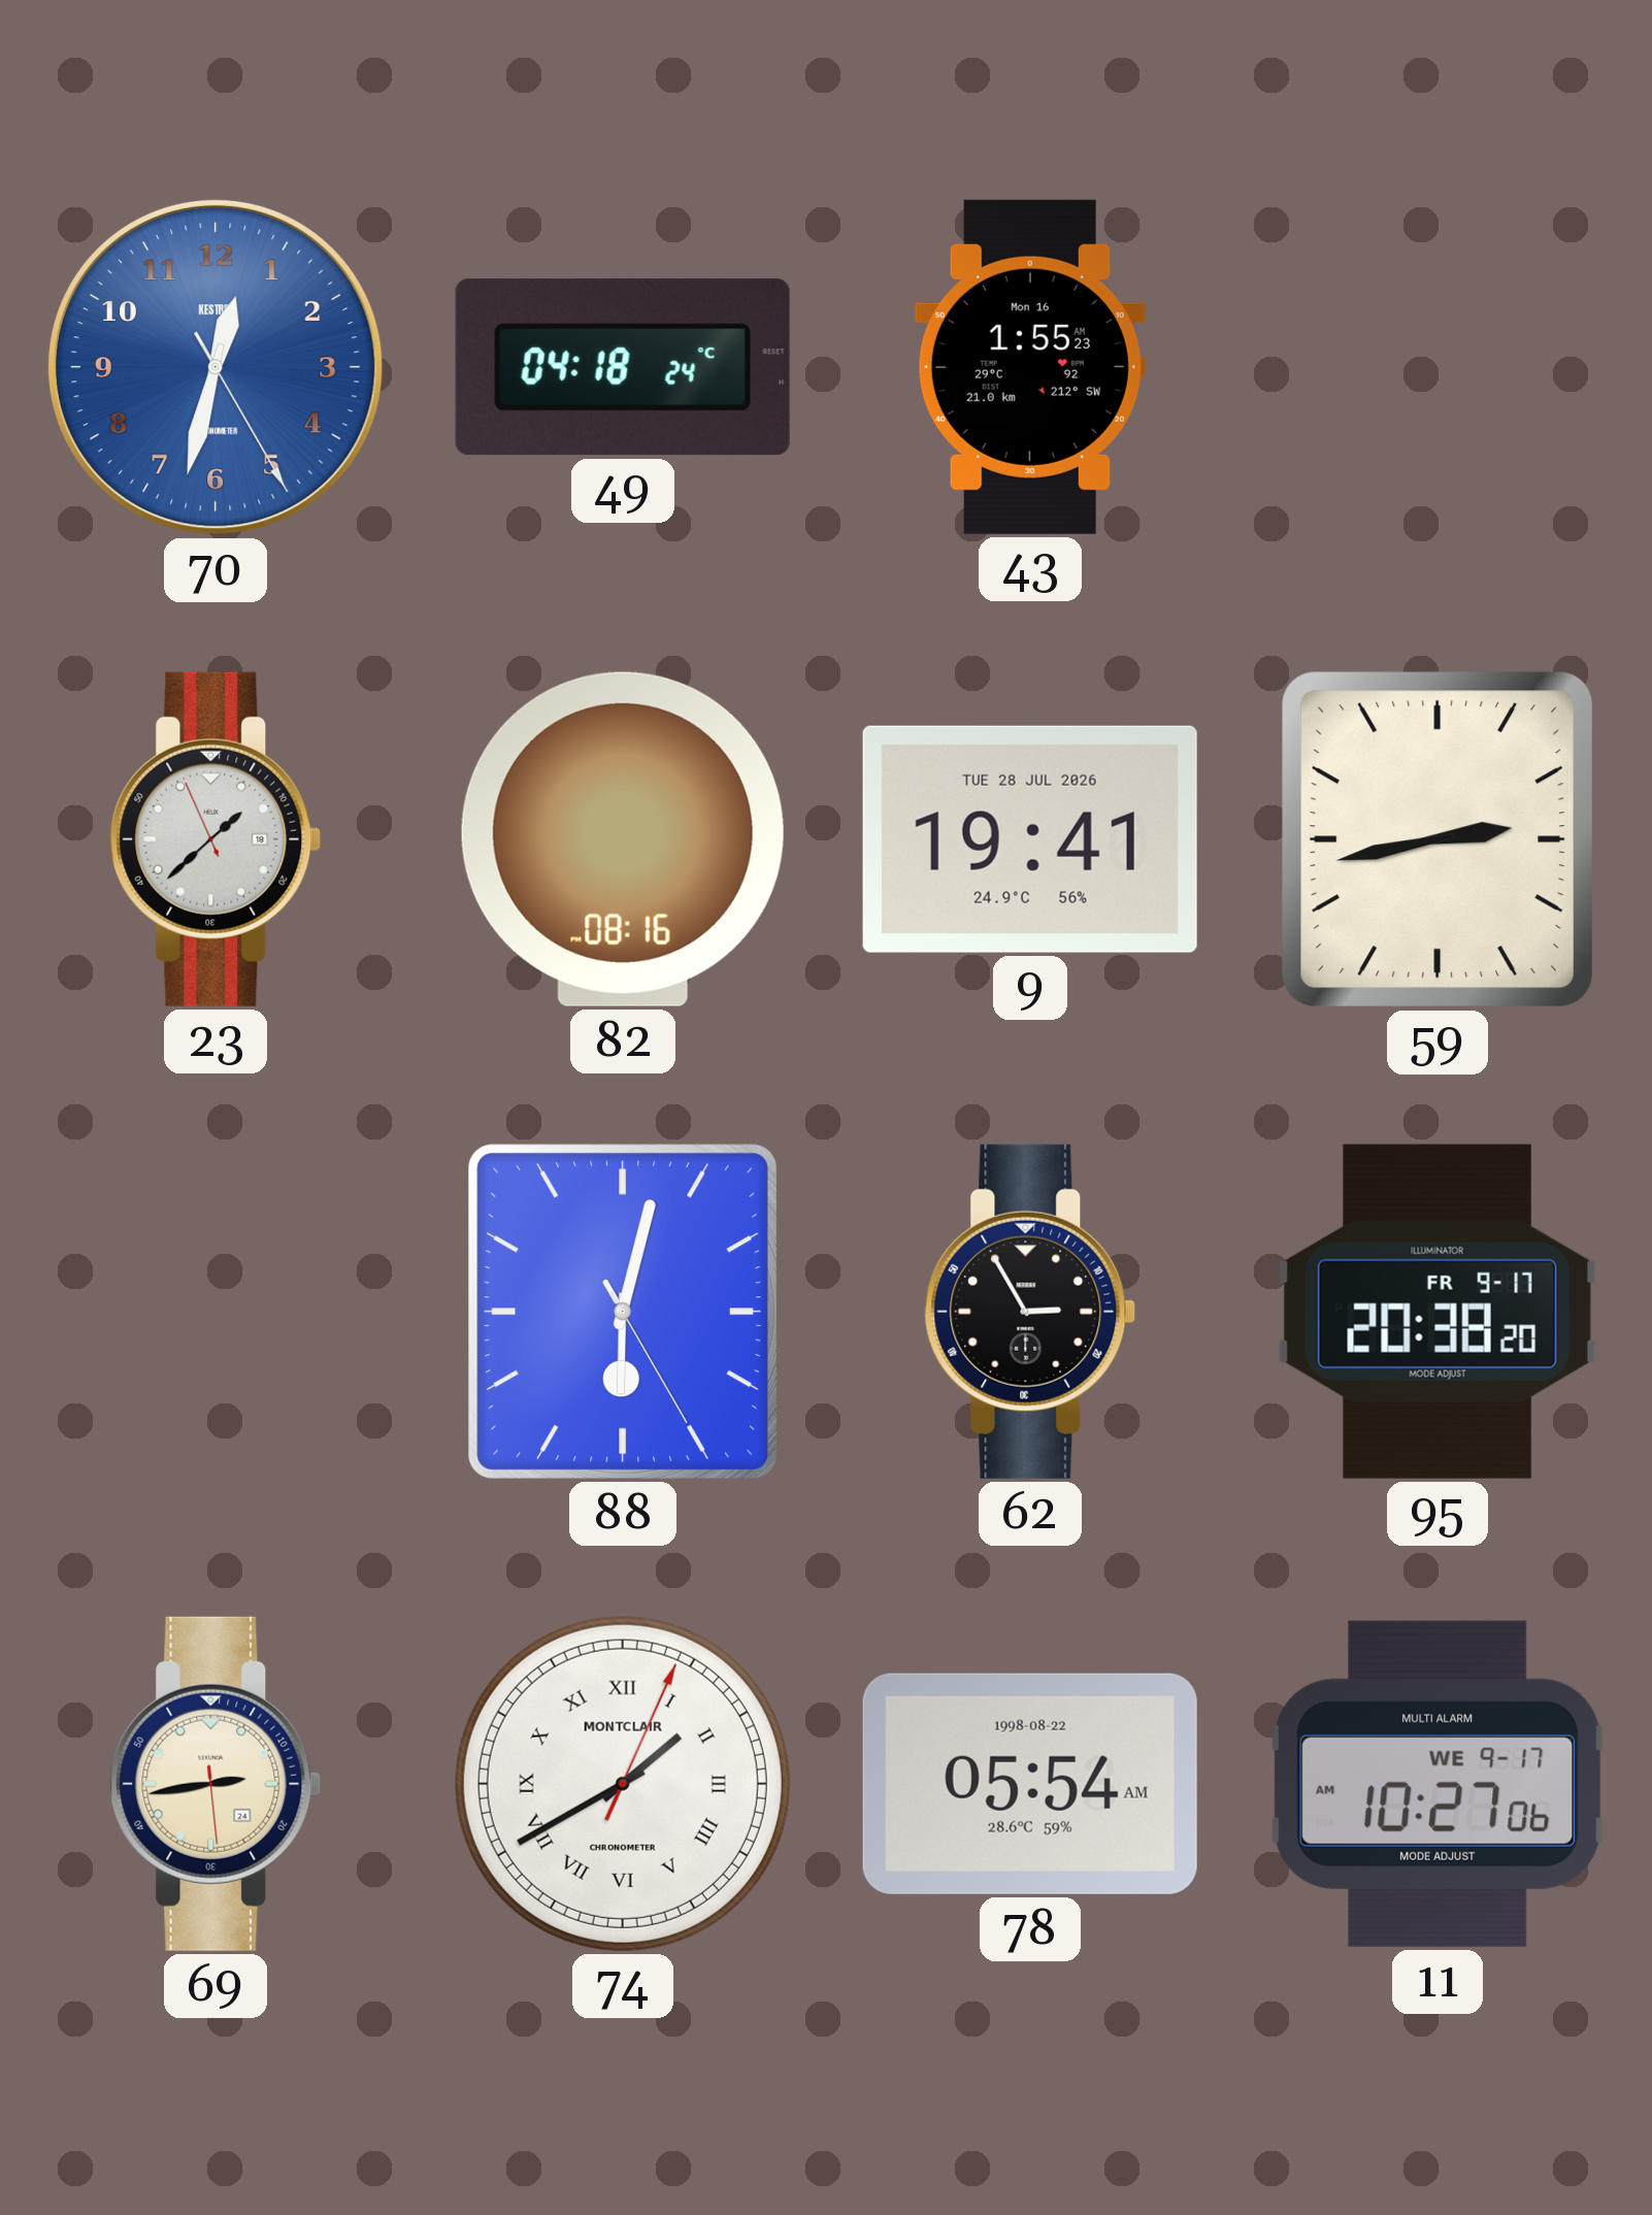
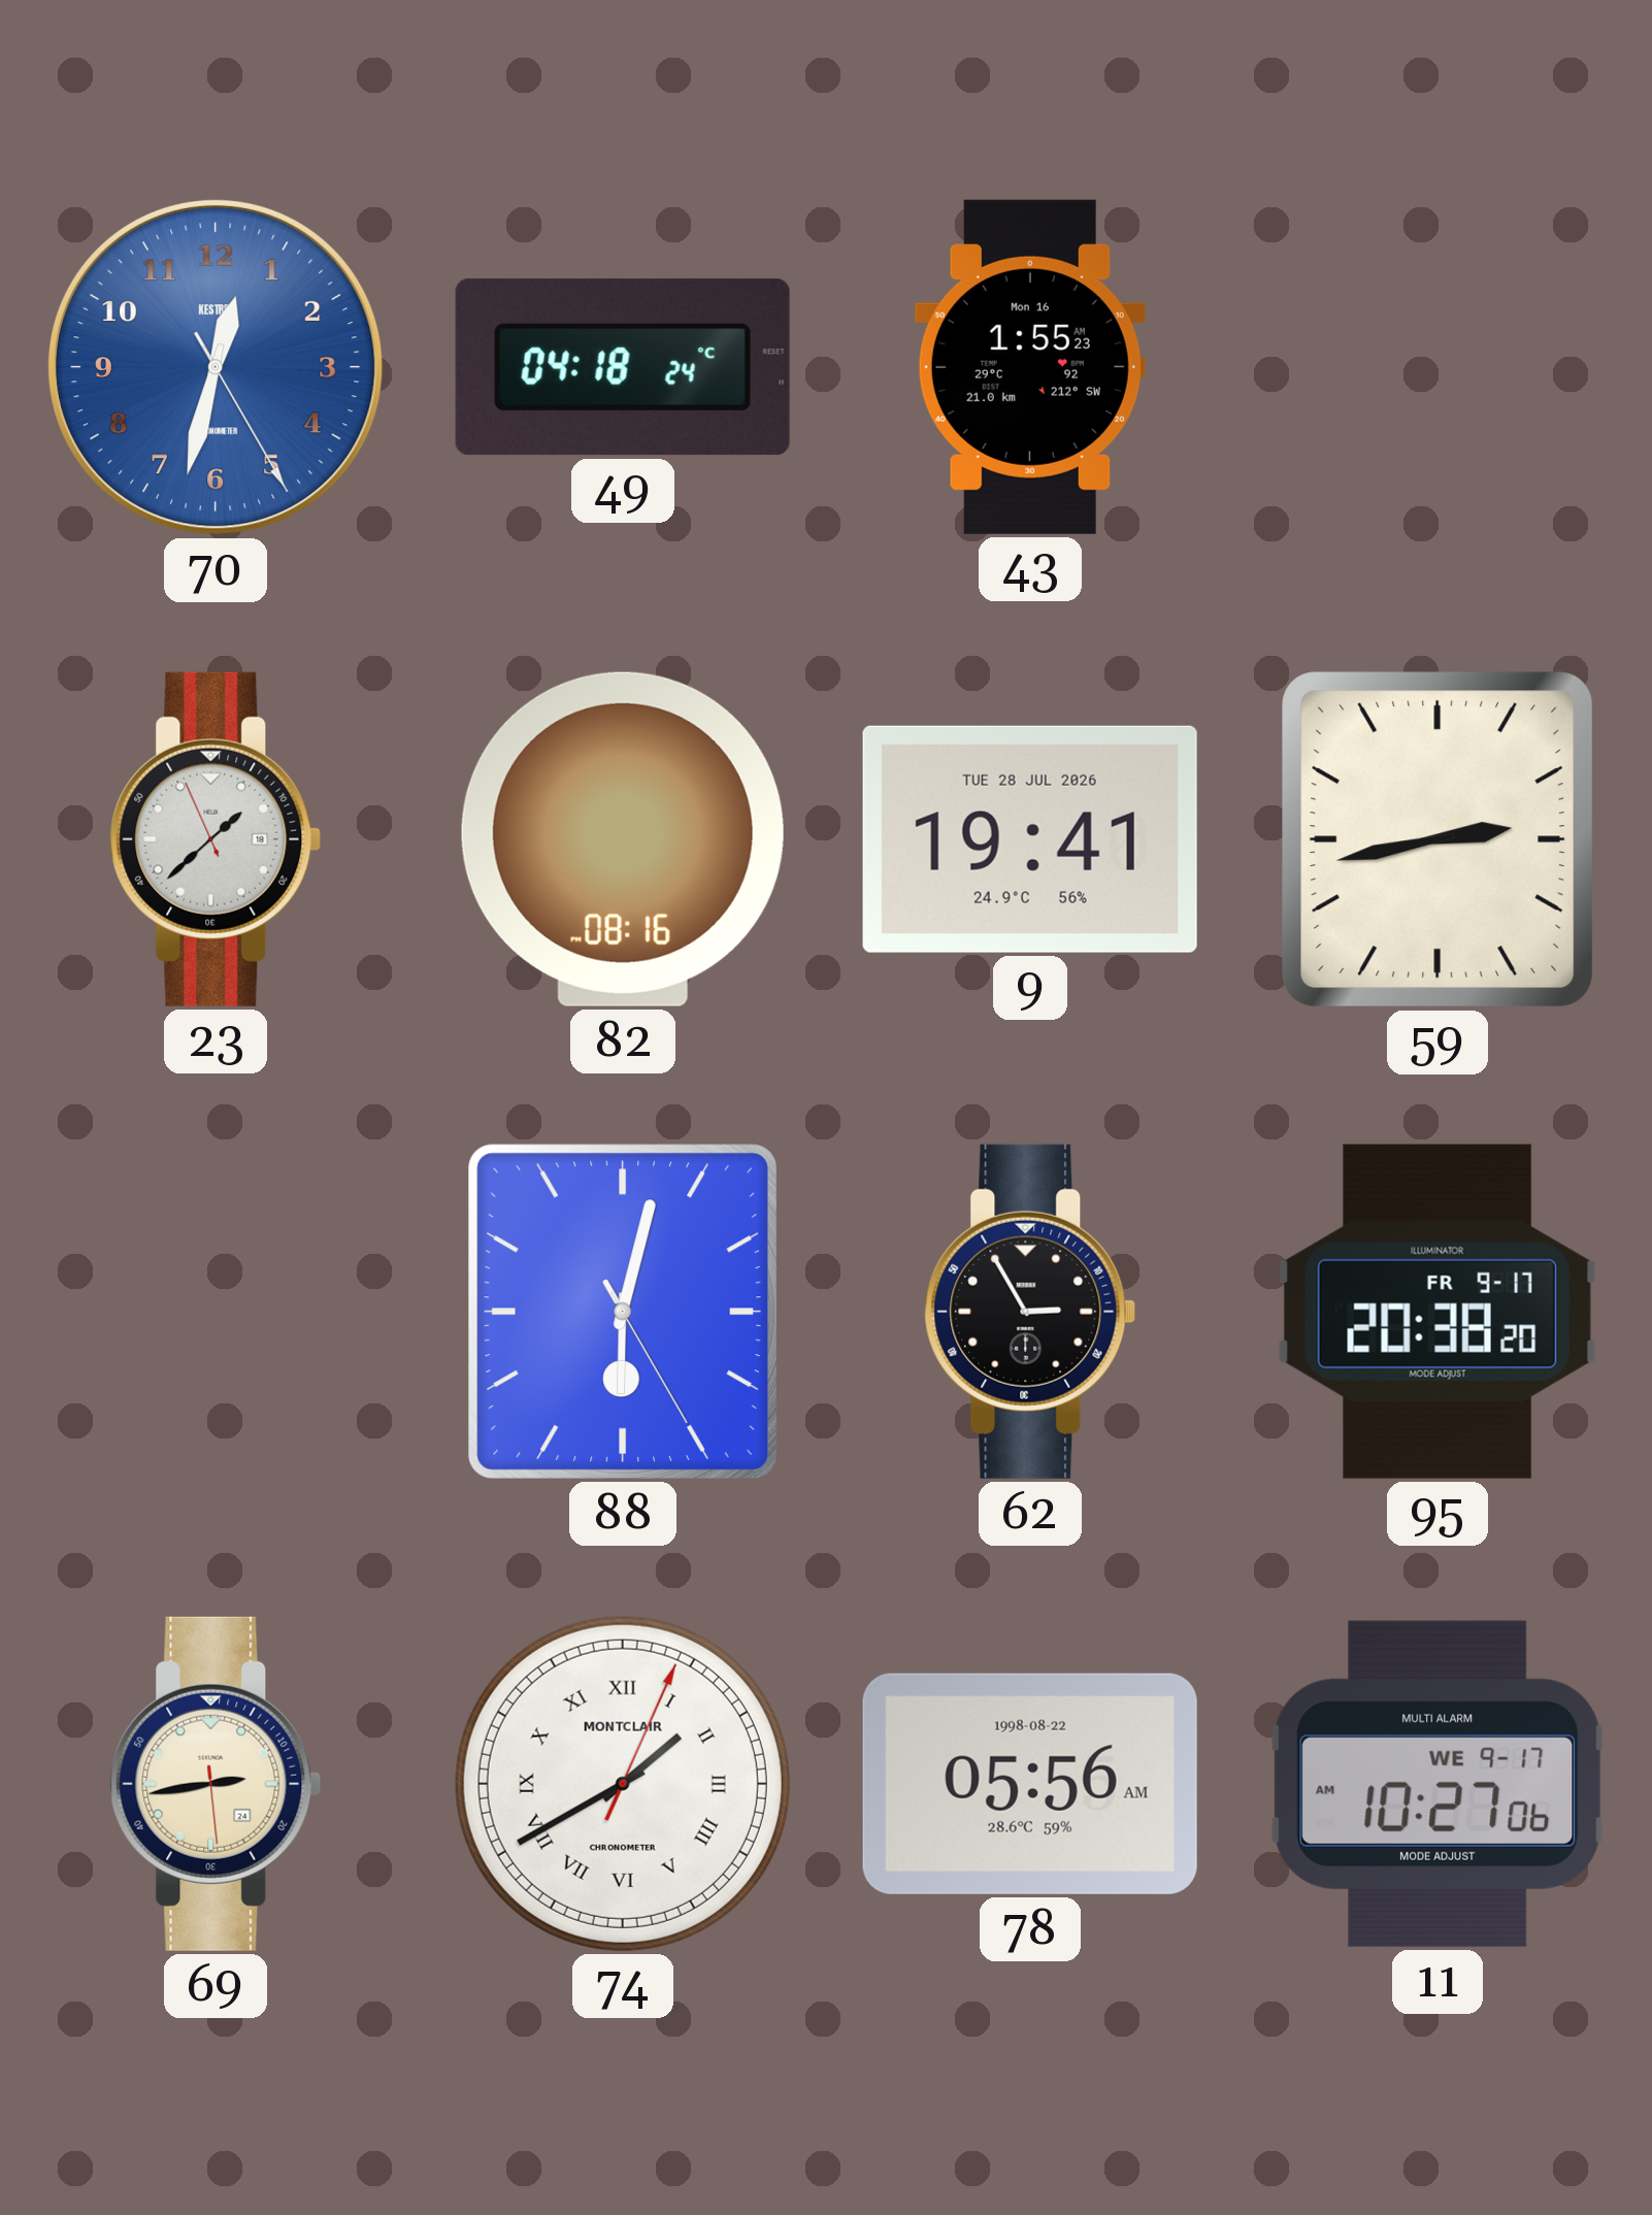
78: 05:54 -> 05:56 (1030, 1784)
